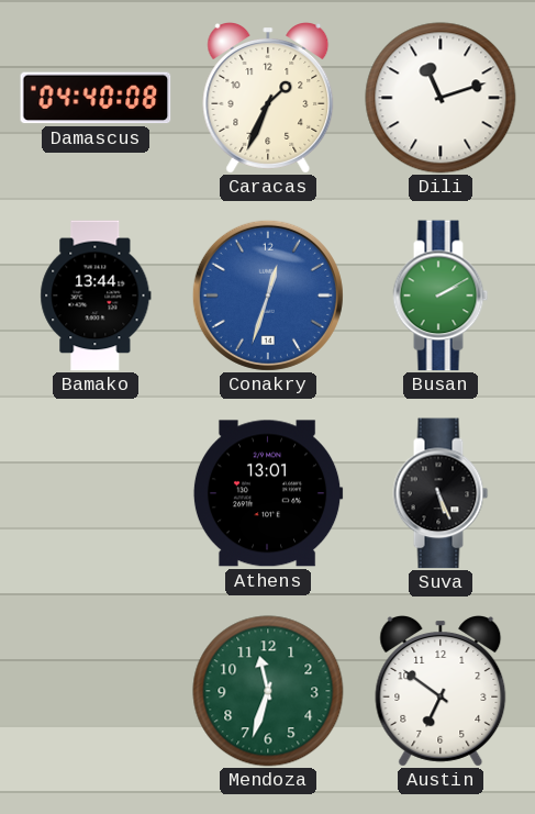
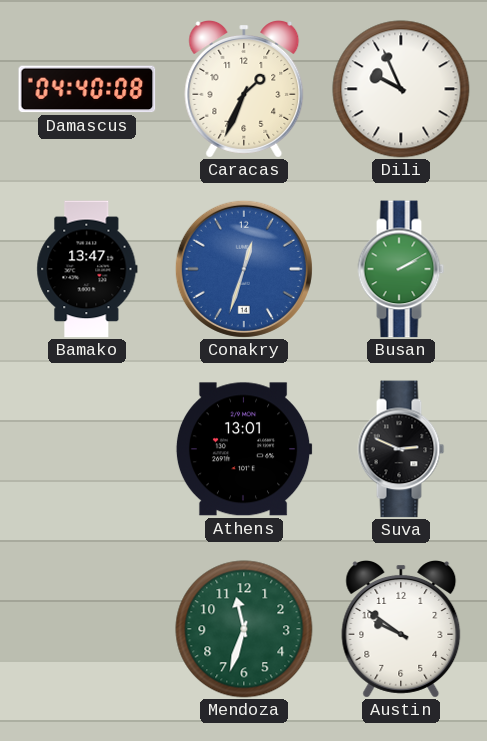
Dili: 11:12 -> 9:56 (401, 89)
Bamako: 13:44 -> 13:47 (87, 269)
Suva: 5:26 -> 2:49 (401, 449)
Austin: 6:51 -> 9:51 (401, 630)
